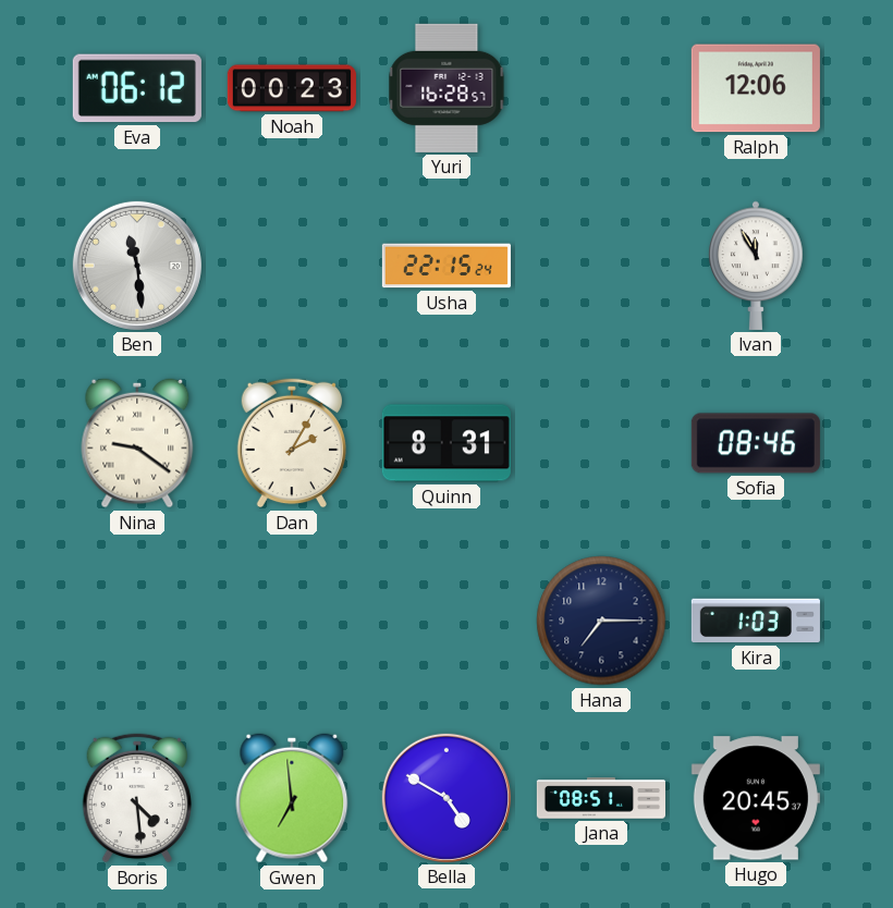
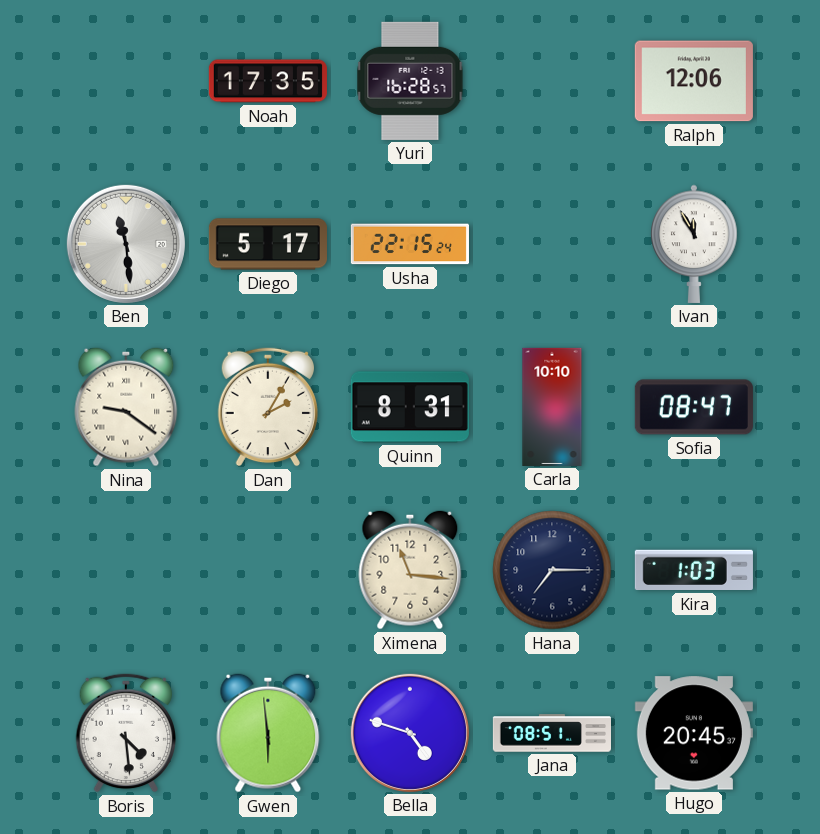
Eva: 06:12 -> none (137, 88)
Noah: 00:23 -> 17:35 (268, 81)
Diego: none -> 5:17 (268, 244)
Carla: none -> 10:10 (552, 407)
Sofia: 08:46 -> 08:47 (694, 407)
Ximena: none -> 11:16 (410, 570)
Gwen: 6:59 -> 5:59 (268, 733)
Bella: 4:50 -> 4:48 (410, 733)
